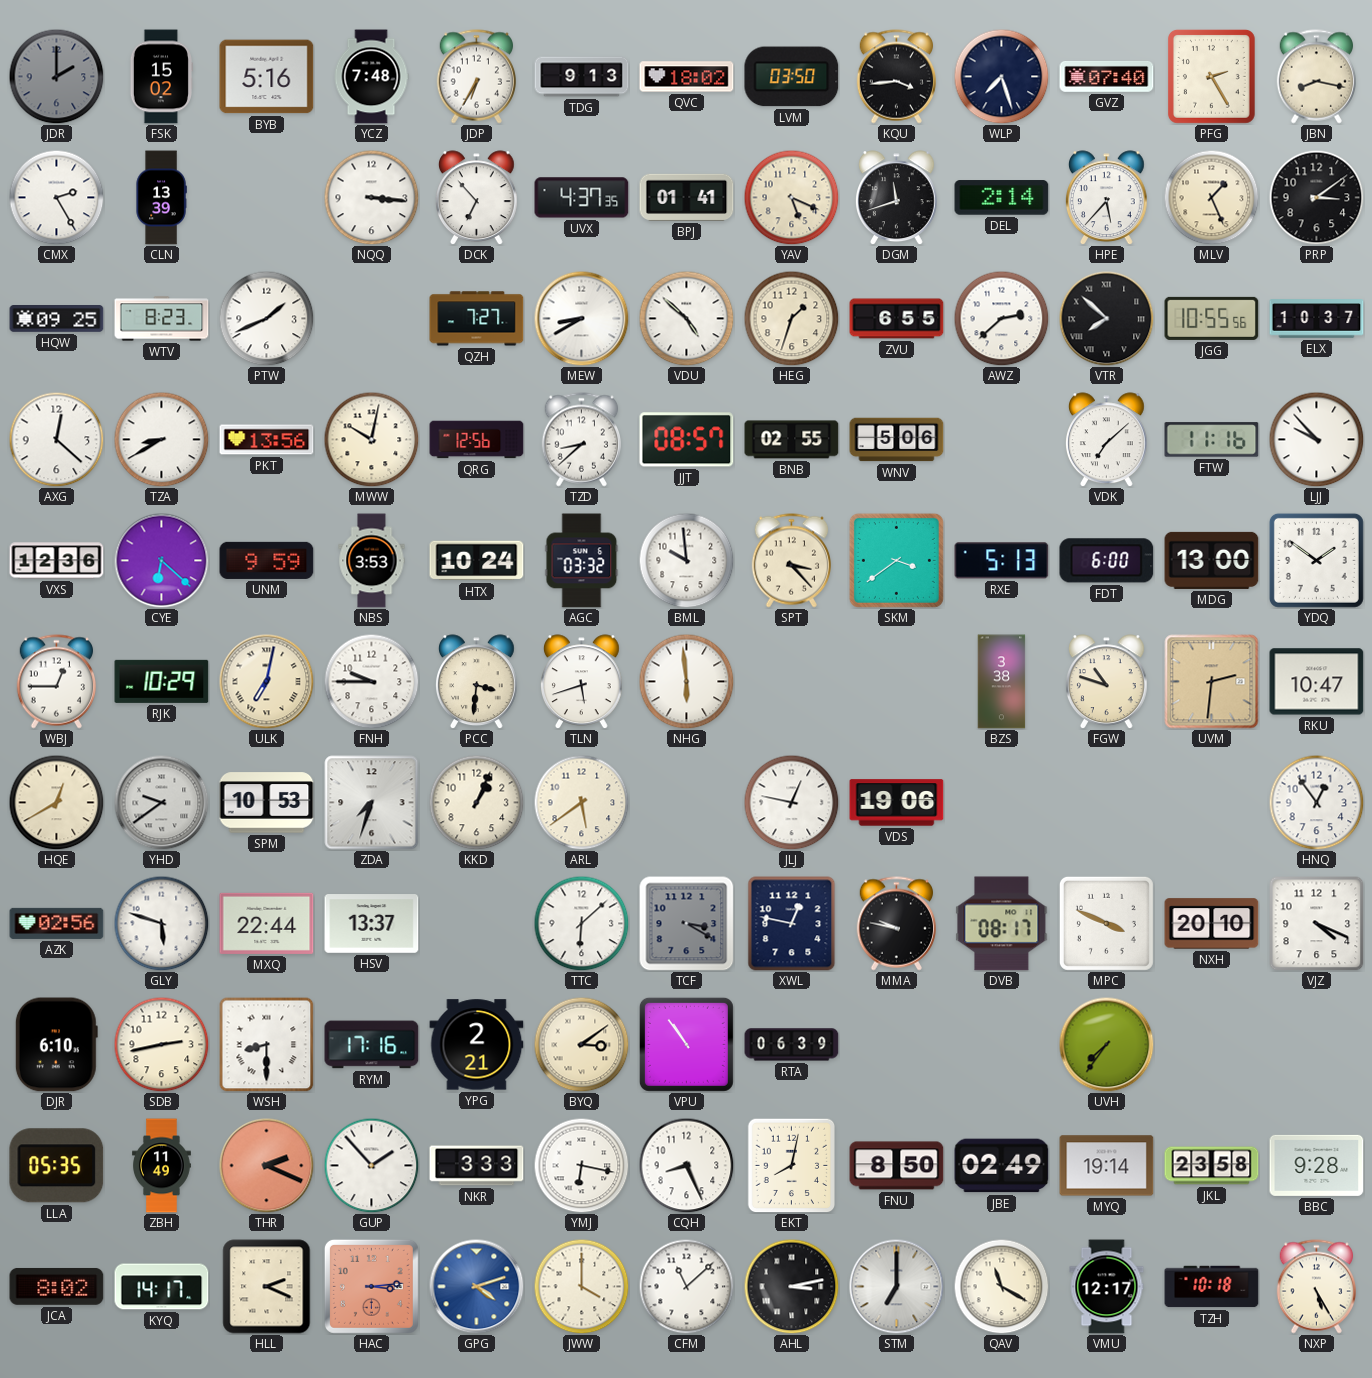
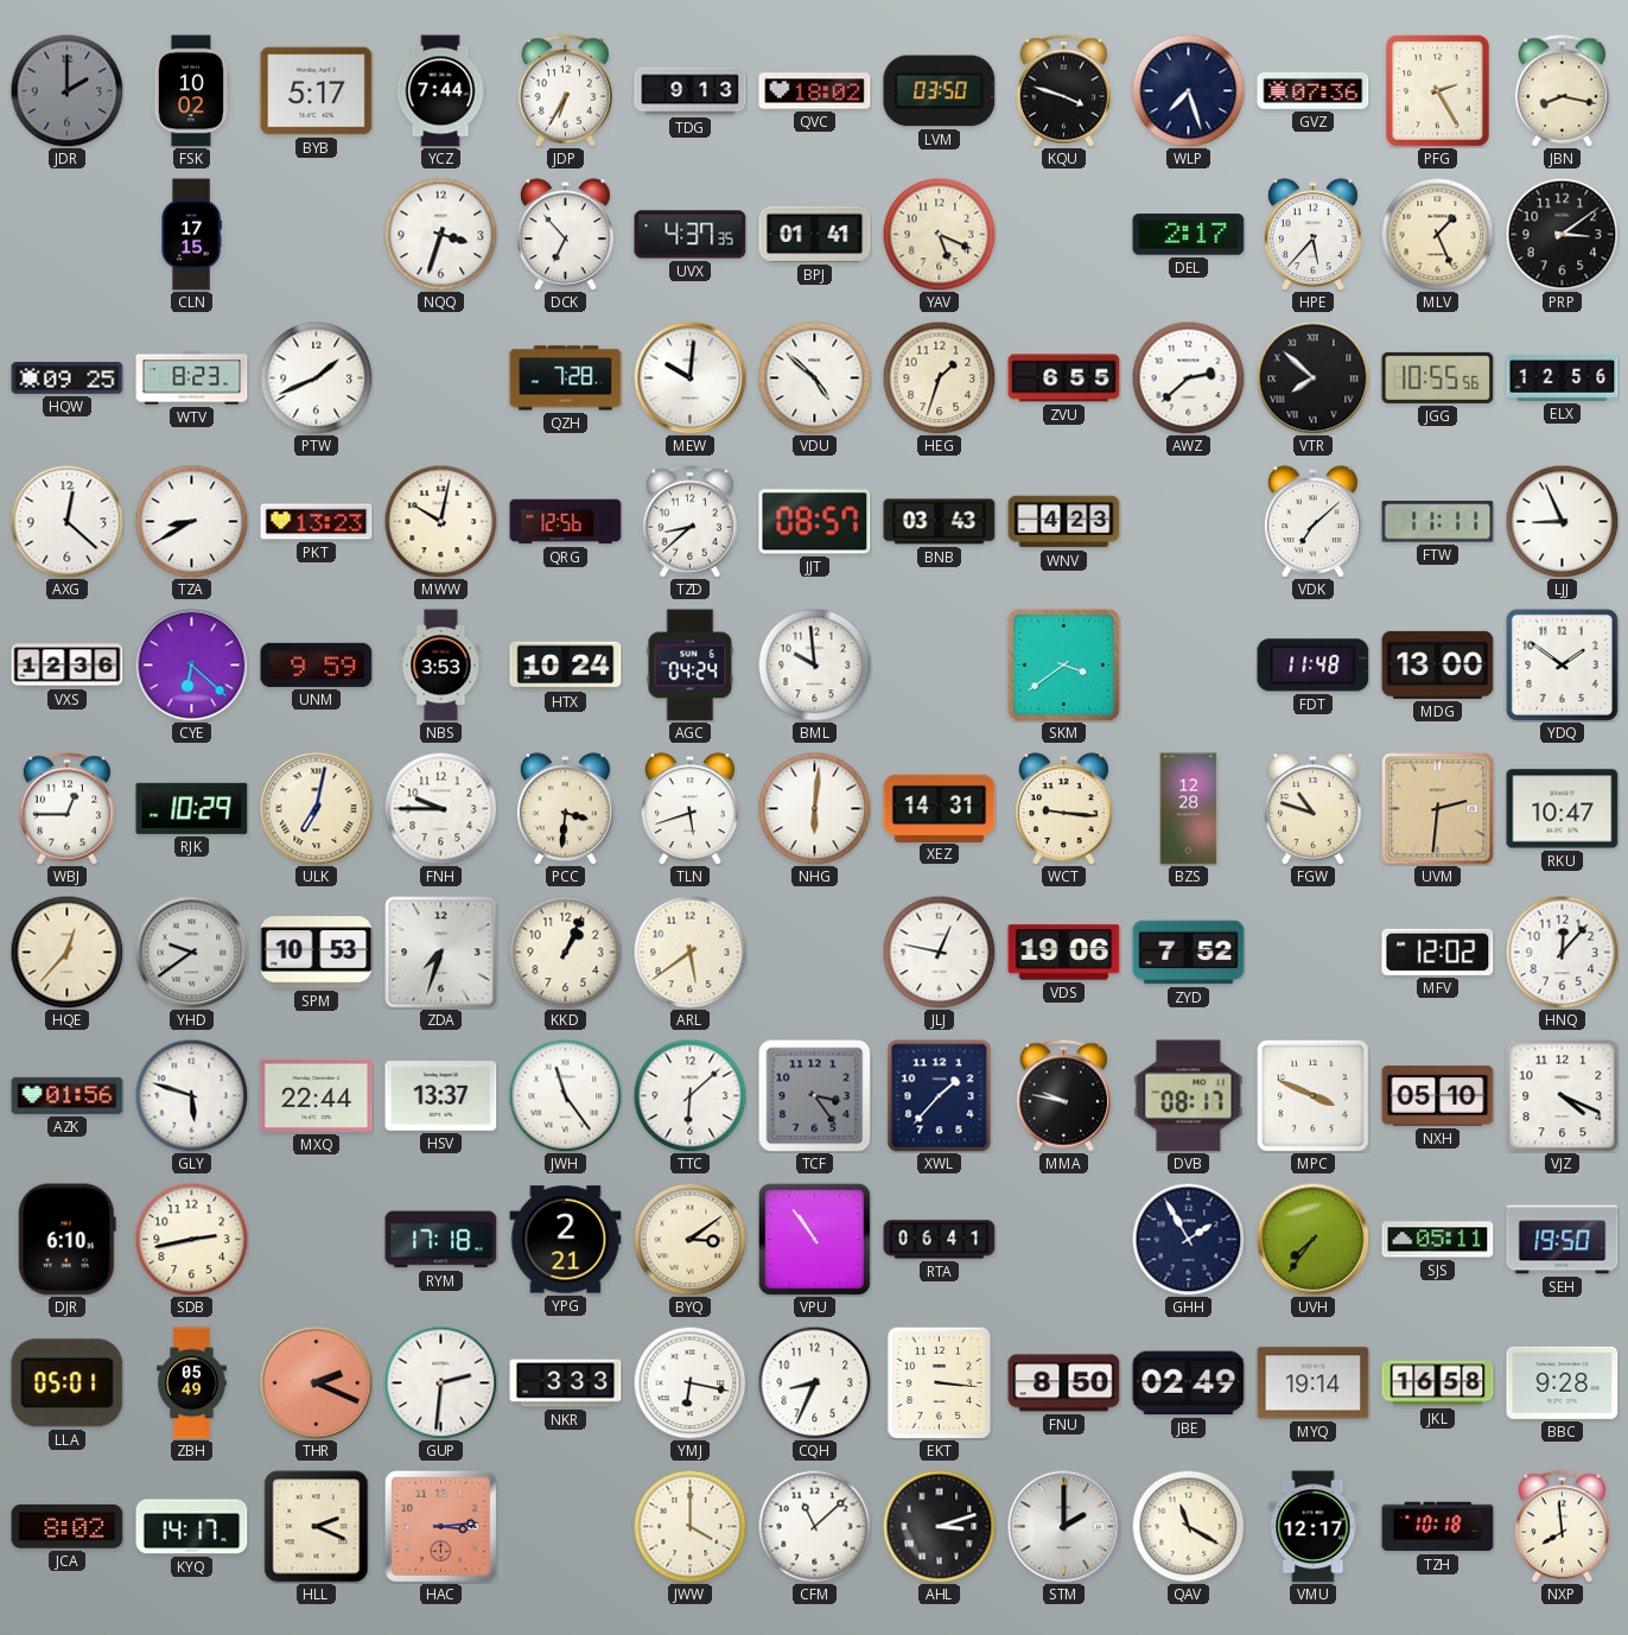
FSK: 15:02 -> 10:02 (191, 91)
BYB: 5:16 -> 5:17 (317, 91)
YCZ: 7:48 -> 7:44 (440, 91)
KQU: 3:44 -> 3:48 (1063, 91)
GVZ: 07:40 -> 07:36 (1314, 90)
CMX: 2:25 -> none (56, 197)
CLN: 13:39 -> 17:15 (191, 235)
NQQ: 3:16 -> 3:33 (440, 234)
DGM: 11:42 -> none (896, 198)
DEL: 2:14 -> 2:17 (1189, 235)
QZH: 7:27 -> 7:28 (566, 378)
MEW: 8:40 -> 10:01 (689, 377)
ELX: 10:37 -> 12:56 (1563, 378)
PKT: 13:56 -> 13:23 (317, 522)
BNB: 02:55 -> 03:43 (940, 522)
WNV: 5:06 -> 4:23 (1064, 522)
FTW: 11:16 -> 11:11 (1438, 522)
LJJ: 9:53 -> 8:56 (1562, 521)
AGC: 03:32 -> 04:24 (691, 666)
SPT: 3:23 -> none (791, 561)
RXE: 5:13 -> none (1002, 561)
FDT: 6:00 -> 11:48 (1314, 666)
NHG: 5:59 -> 6:01 (814, 808)
XEZ: none -> 14:31 (940, 808)
WCT: none -> 9:16 (1063, 809)
BZS: 3:38 -> 12:28 (1189, 809)
HQE: 12:40 -> 12:37 (66, 952)
ZYD: none -> 7:52 (1189, 953)
MFV: none -> 12:02 (1438, 952)
HNQ: 12:54 -> 12:07 (1562, 952)
AZK: 02:56 -> 01:56 (68, 1095)
JWH: none -> 11:24 (565, 1095)
TCF: 3:20 -> 3:24 (815, 1096)
XWL: 12:47 -> 1:37 (940, 1096)
NXH: 20:10 -> 05:10 (1438, 1096)
WSH: 8:30 -> none (266, 1044)
RYM: 17:16 -> 17:18 (441, 1240)
RTA: 06:39 -> 06:41 (940, 1240)
GHH: none -> 1:55 (1188, 1239)
SJS: none -> 05:11 (1438, 1240)
SEH: none -> 19:50 (1563, 1240)
LLA: 05:35 -> 05:01 (68, 1383)
ZBH: 11:49 -> 05:49 (192, 1383)
GUP: 1:53 -> 2:31 (440, 1382)
CQH: 8:26 -> 8:34 (814, 1382)
EKT: 8:02 -> 3:16 (940, 1382)
JKL: 23:58 -> 16:58 (1438, 1383)
GPG: 4:12 -> none (476, 1286)
AHL: 3:13 -> 3:12 (939, 1526)
STM: 7:00 -> 2:00 (1063, 1526)
NXP: 5:25 -> 7:59 (1562, 1527)
